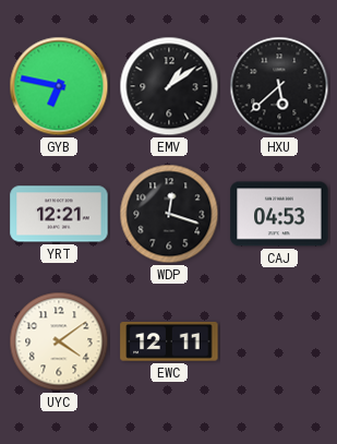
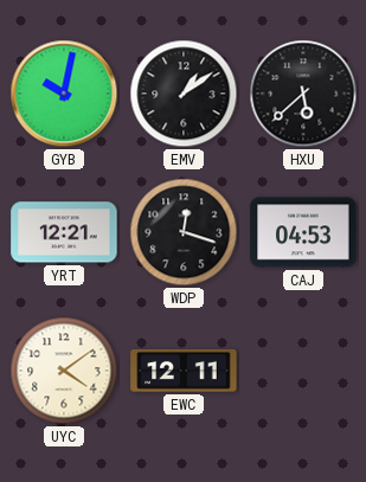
GYB: 6:47 -> 10:02 (64, 94)
